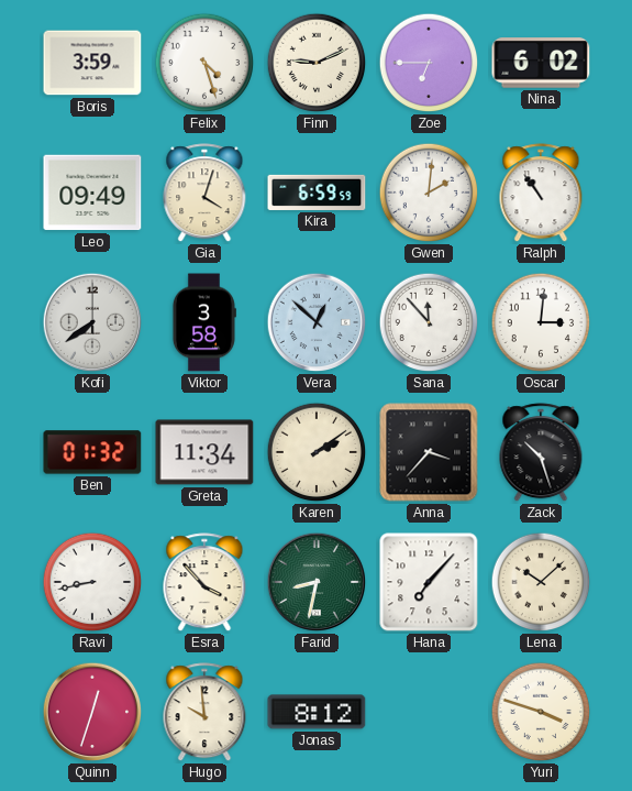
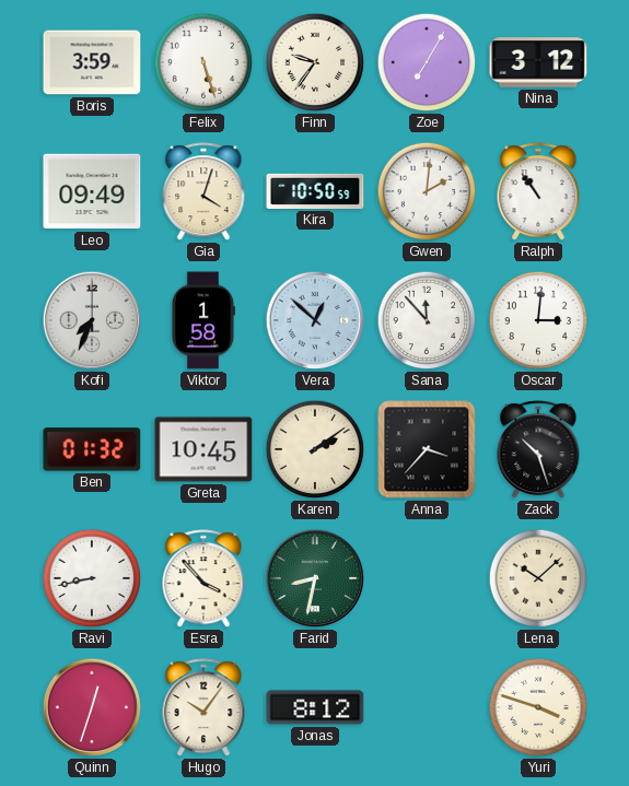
Felix: 4:27 -> 5:27 (203, 62)
Finn: 9:11 -> 9:36 (315, 62)
Zoe: 6:45 -> 7:05 (427, 62)
Nina: 6:02 -> 3:12 (538, 62)
Kira: 6:59 -> 10:50 (315, 191)
Kofi: 7:39 -> 7:34 (92, 320)
Viktor: 3:58 -> 1:58 (202, 320)
Greta: 11:34 -> 10:45 (203, 449)
Hana: 7:07 -> none (429, 582)
Hugo: 9:59 -> 10:06 (203, 708)
